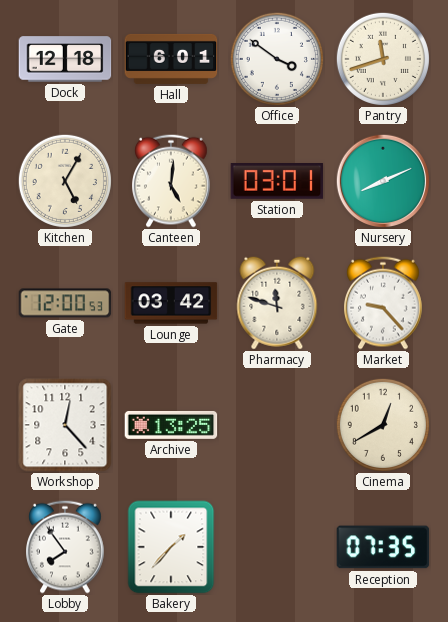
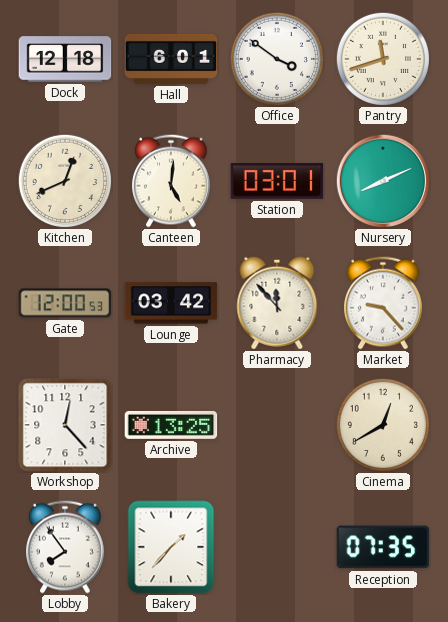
Kitchen: 5:05 -> 12:41 (65, 181)
Pharmacy: 11:48 -> 11:53 (277, 303)
